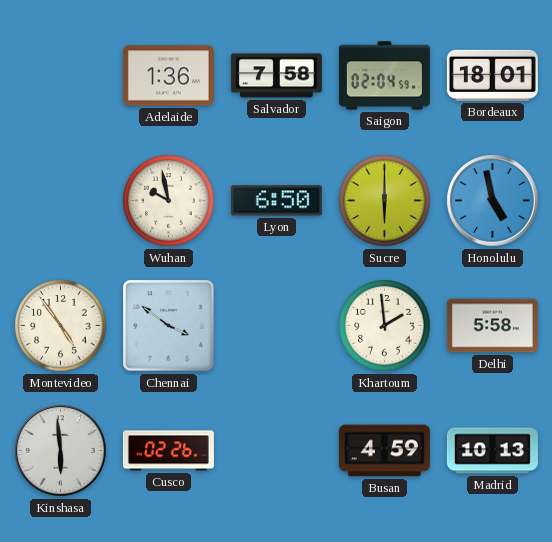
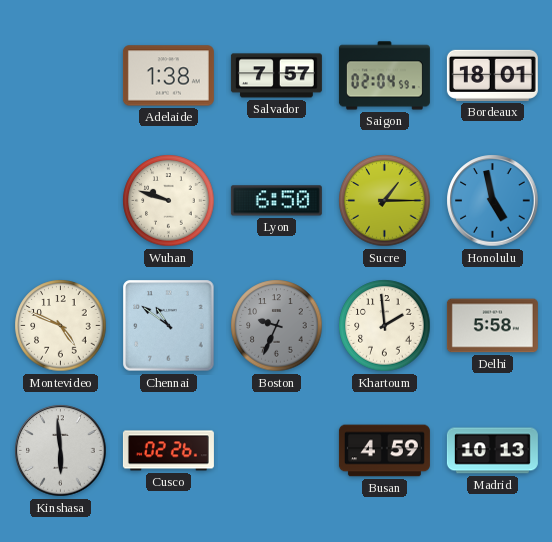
Adelaide: 1:36 -> 1:38 (168, 76)
Salvador: 7:58 -> 7:57 (276, 76)
Wuhan: 9:58 -> 9:48 (169, 201)
Sucre: 6:00 -> 1:15 (385, 201)
Montevideo: 4:54 -> 4:49 (61, 326)
Chennai: 3:51 -> 10:51 (169, 326)
Boston: none -> 9:34 (277, 326)
